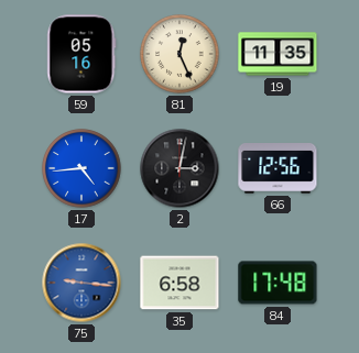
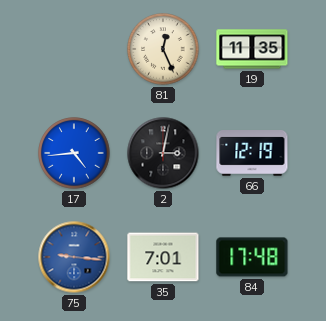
59: 05:16 -> none (81, 54)
66: 12:56 -> 12:19 (252, 154)
35: 6:58 -> 7:01 (163, 257)
